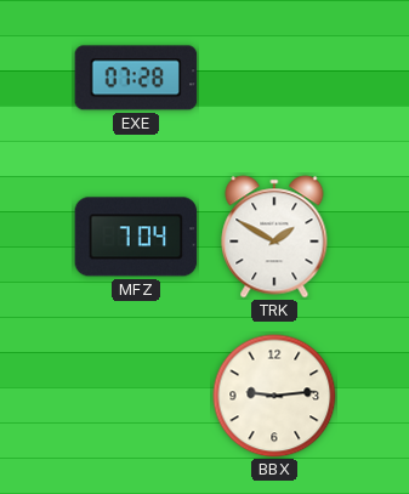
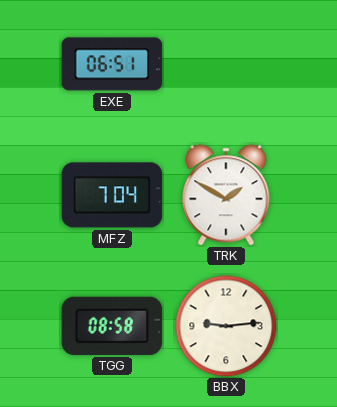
EXE: 07:28 -> 06:51 (112, 64)
TGG: none -> 08:58 (112, 326)
